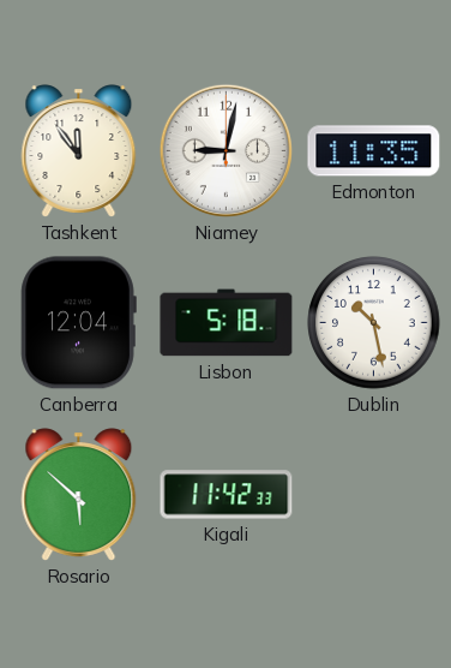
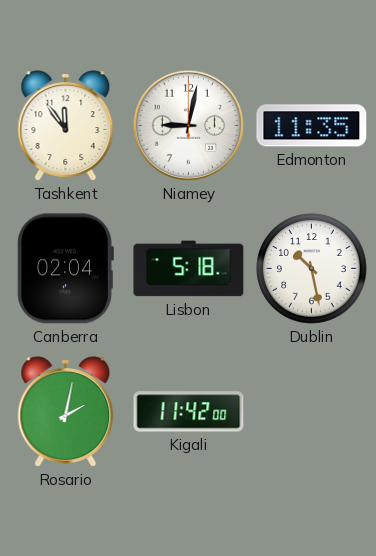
Canberra: 12:04 -> 02:04 (65, 269)
Rosario: 5:52 -> 2:02 (66, 412)
Kigali: 11:42:33 -> 11:42:00 (189, 412)
